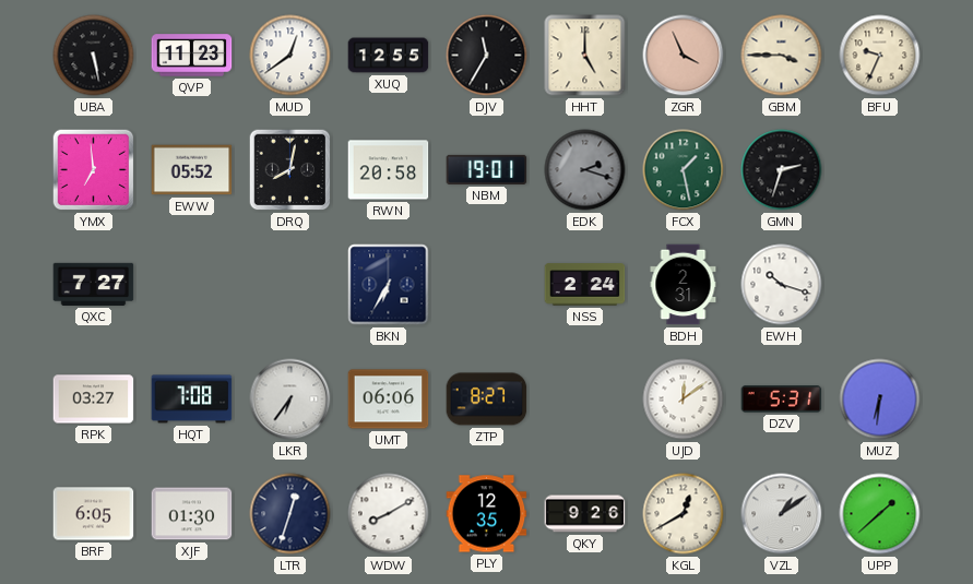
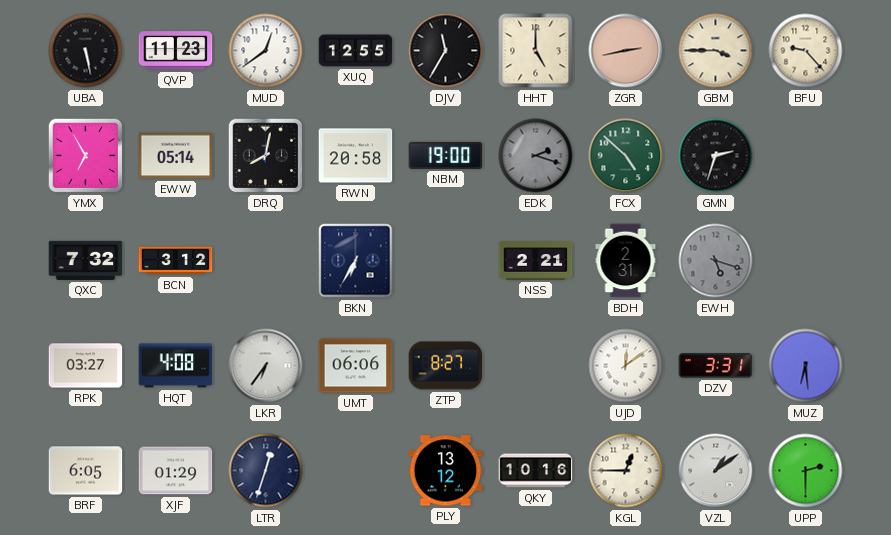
ZGR: 3:56 -> 2:43 (626, 51)
BFU: 9:34 -> 9:23 (806, 51)
YMX: 6:59 -> 6:55 (86, 156)
EWW: 05:52 -> 05:14 (176, 156)
NBM: 19:01 -> 19:00 (446, 155)
FCX: 1:28 -> 4:52 (626, 156)
QXC: 7:27 -> 7:32 (86, 260)
BCN: none -> 3:12 (176, 261)
NSS: 2:24 -> 2:21 (536, 261)
EWH: 10:18 -> 5:18 (716, 261)
EWH dial: white -> grey (716, 261)
HQT: 7:08 -> 4:08 (176, 366)
DZV: 5:31 -> 3:31 (716, 366)
MUZ: 6:31 -> 6:29 (806, 366)
XJF: 01:30 -> 01:29 (176, 471)
WDW: 8:10 -> none (389, 514)
PLY: 12:35 -> 13:12 (446, 471)
QKY: 9:26 -> 10:16 (536, 471)
KGL: 12:40 -> 12:45 (626, 471)
UPP: 1:38 -> 2:30 (806, 471)
